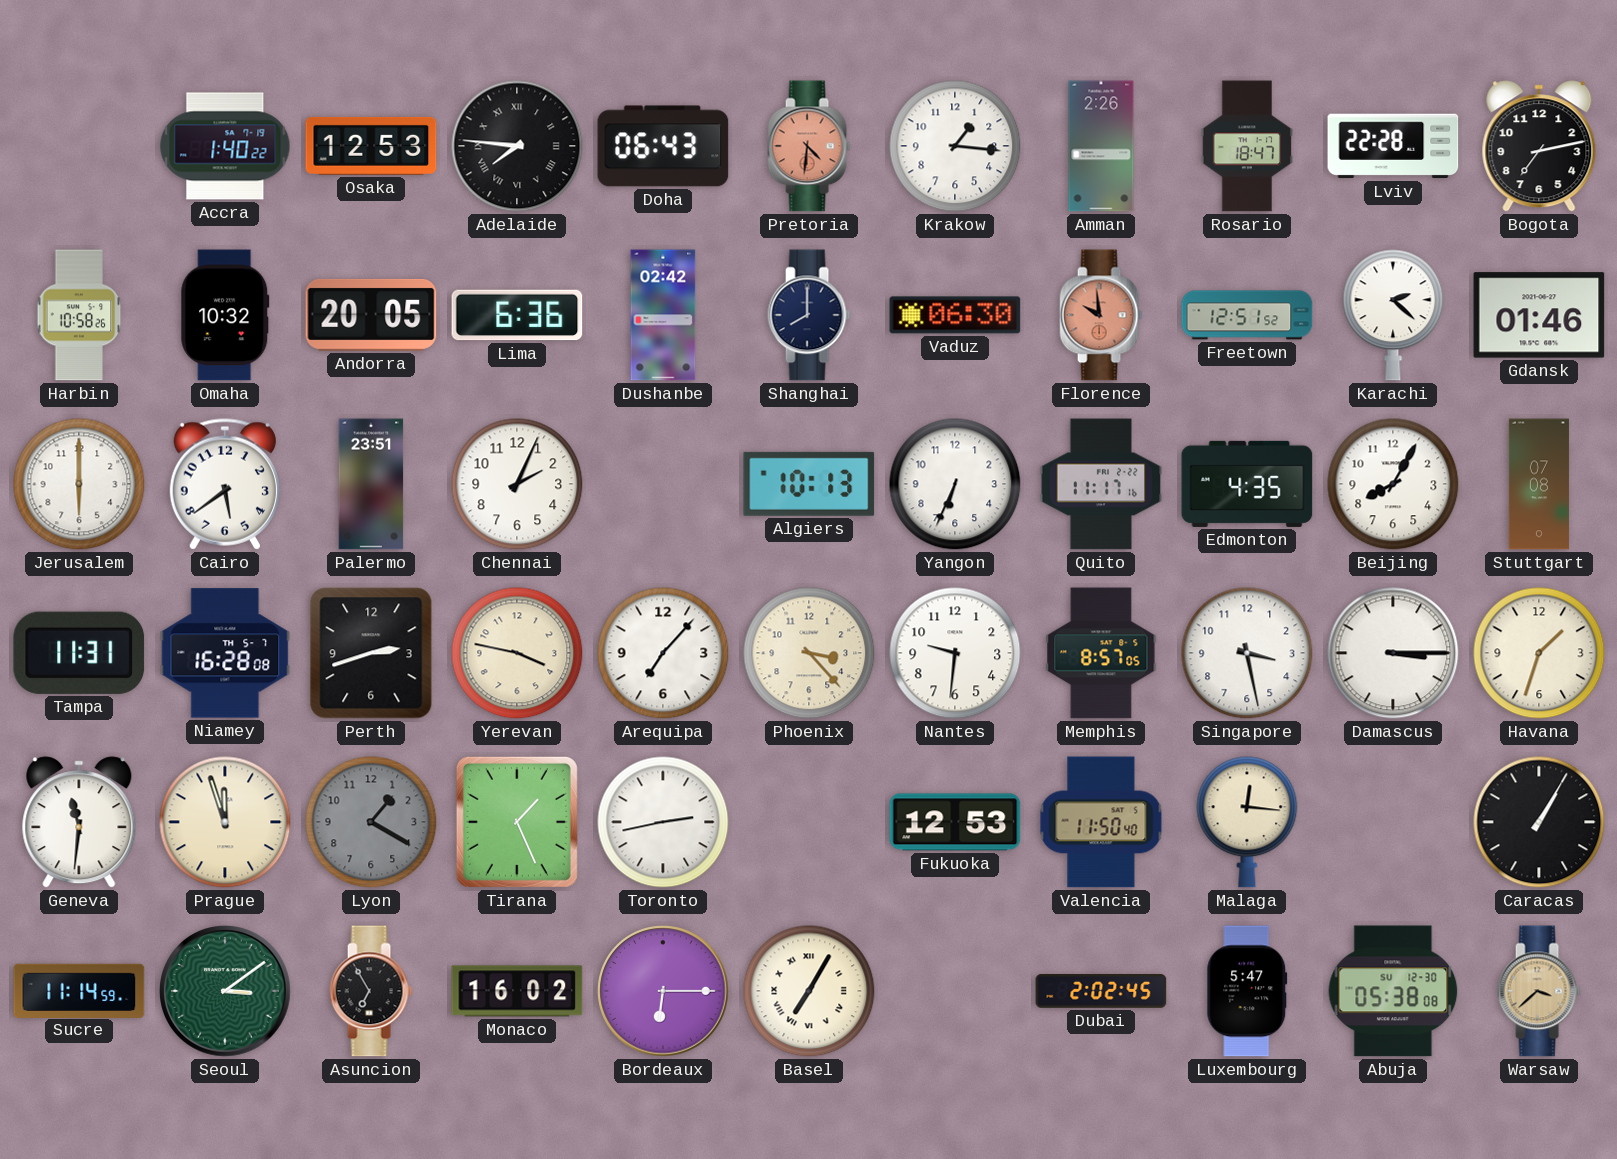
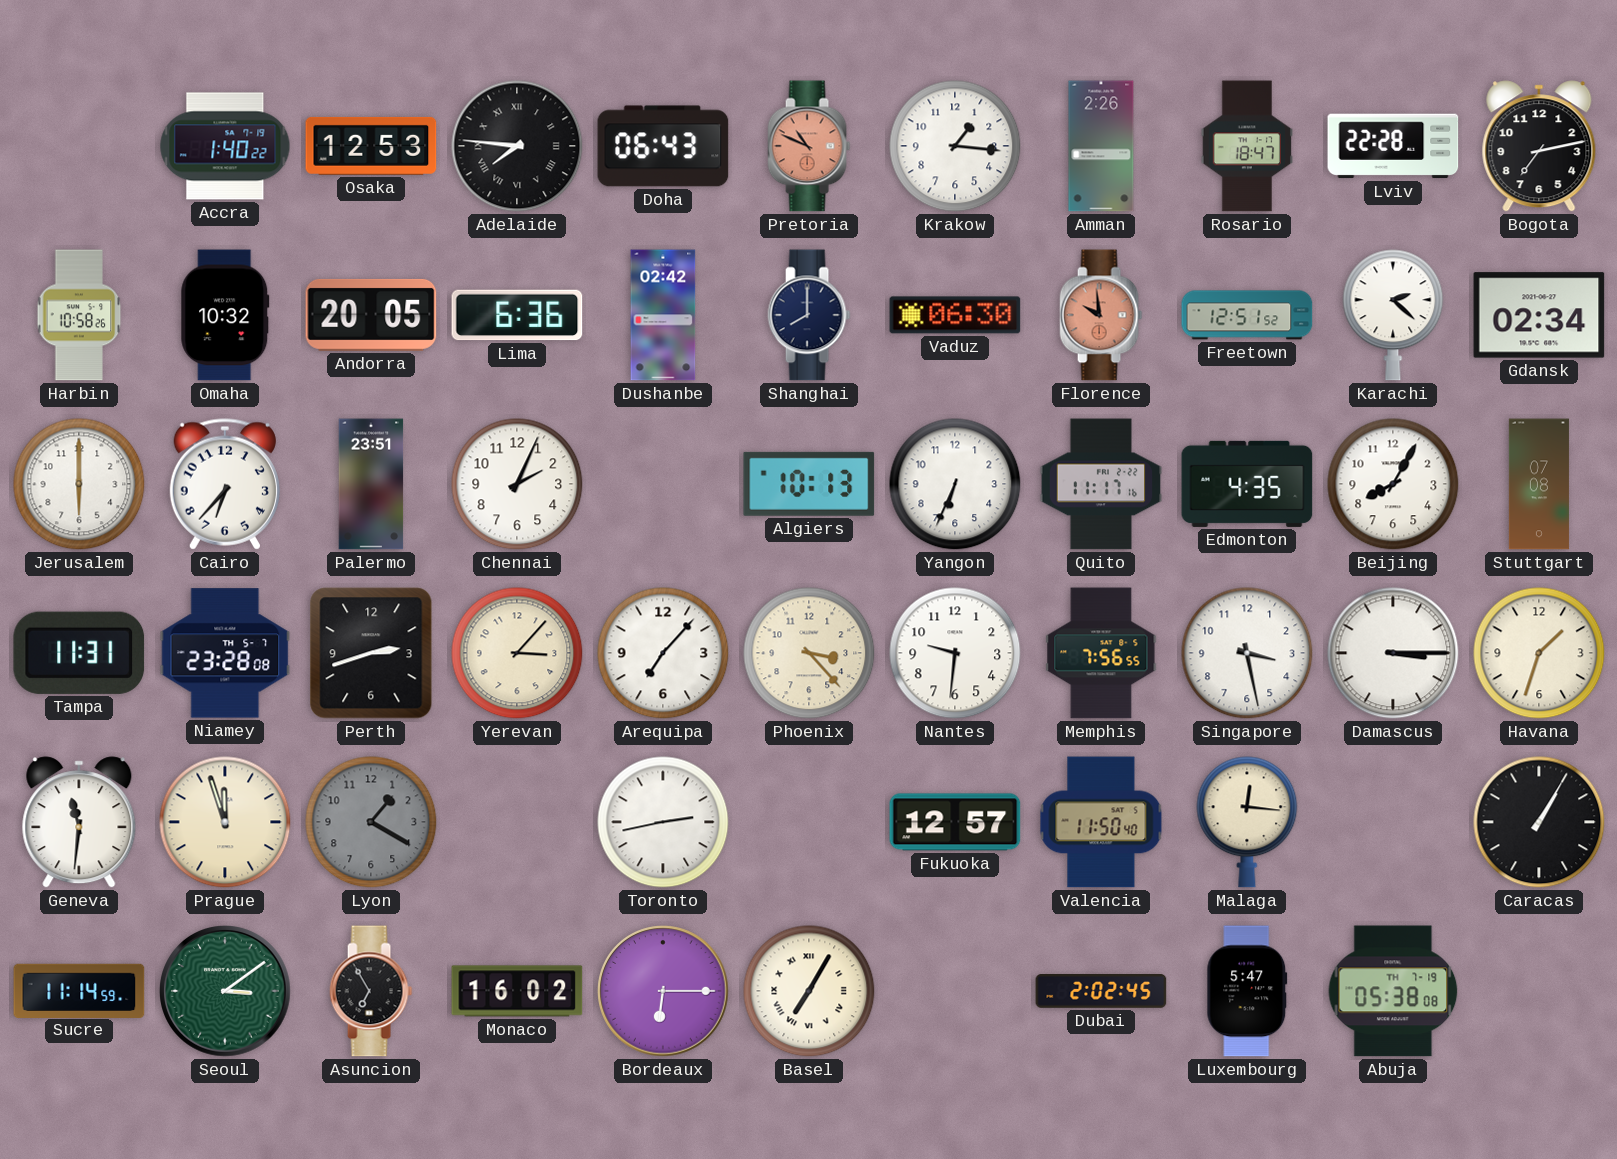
Pretoria: 4:31 -> 10:49 (809, 146)
Gdansk: 01:46 -> 02:34 (1539, 315)
Cairo: 5:39 -> 6:37 (225, 484)
Niamey: 16:28 -> 23:28 (225, 653)
Yerevan: 3:47 -> 3:07 (517, 653)
Memphis: 8:57 -> 7:56 (1101, 653)
Tirana: 1:26 -> none (517, 822)
Fukuoka: 12:53 -> 12:57 (955, 822)
Abuja date: SU 12-30 -> TH 7-19 (1393, 991)
Warsaw: 3:38 -> none (1539, 991)
